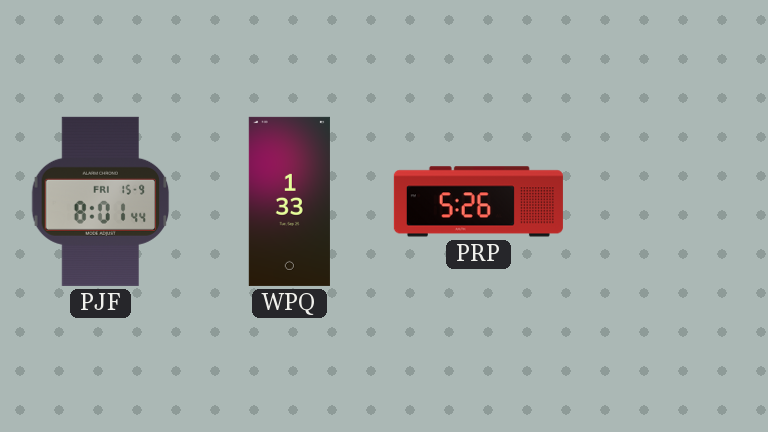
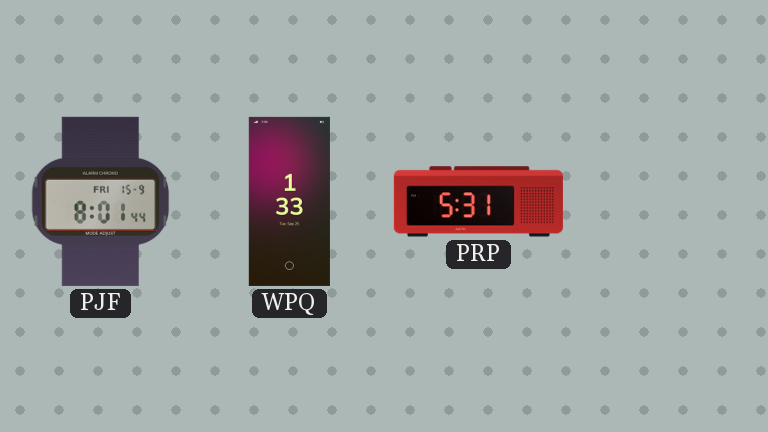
PRP: 5:26 -> 5:31 (478, 202)
